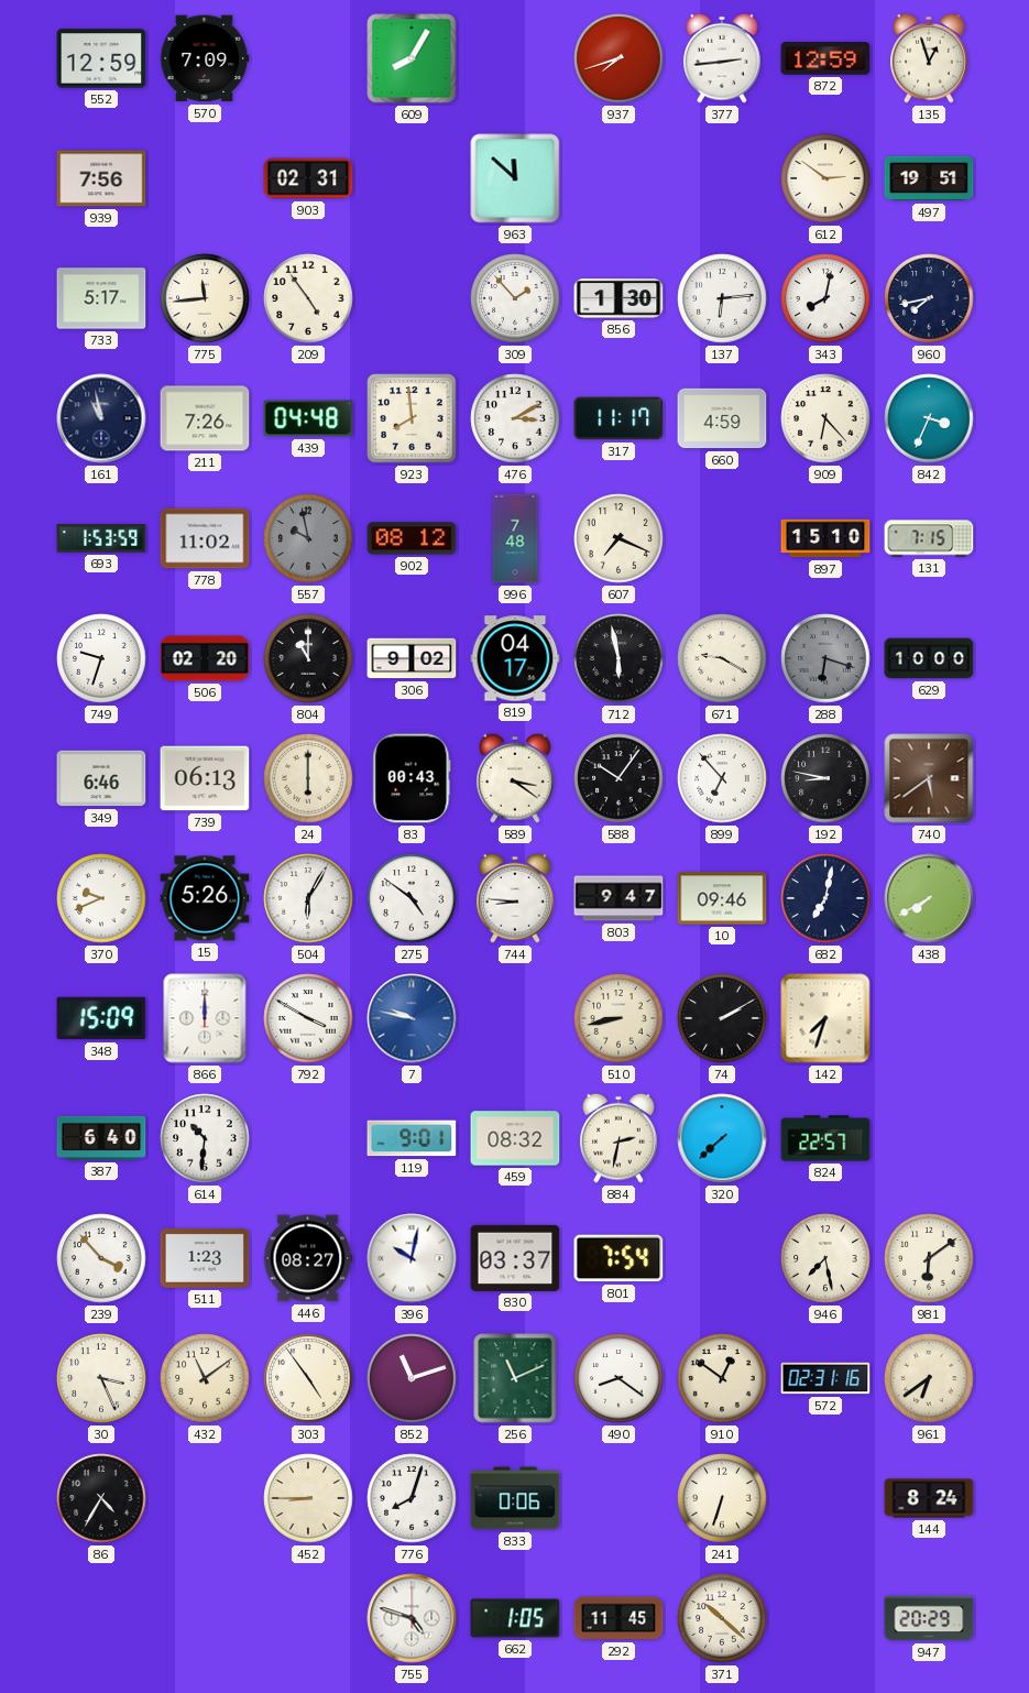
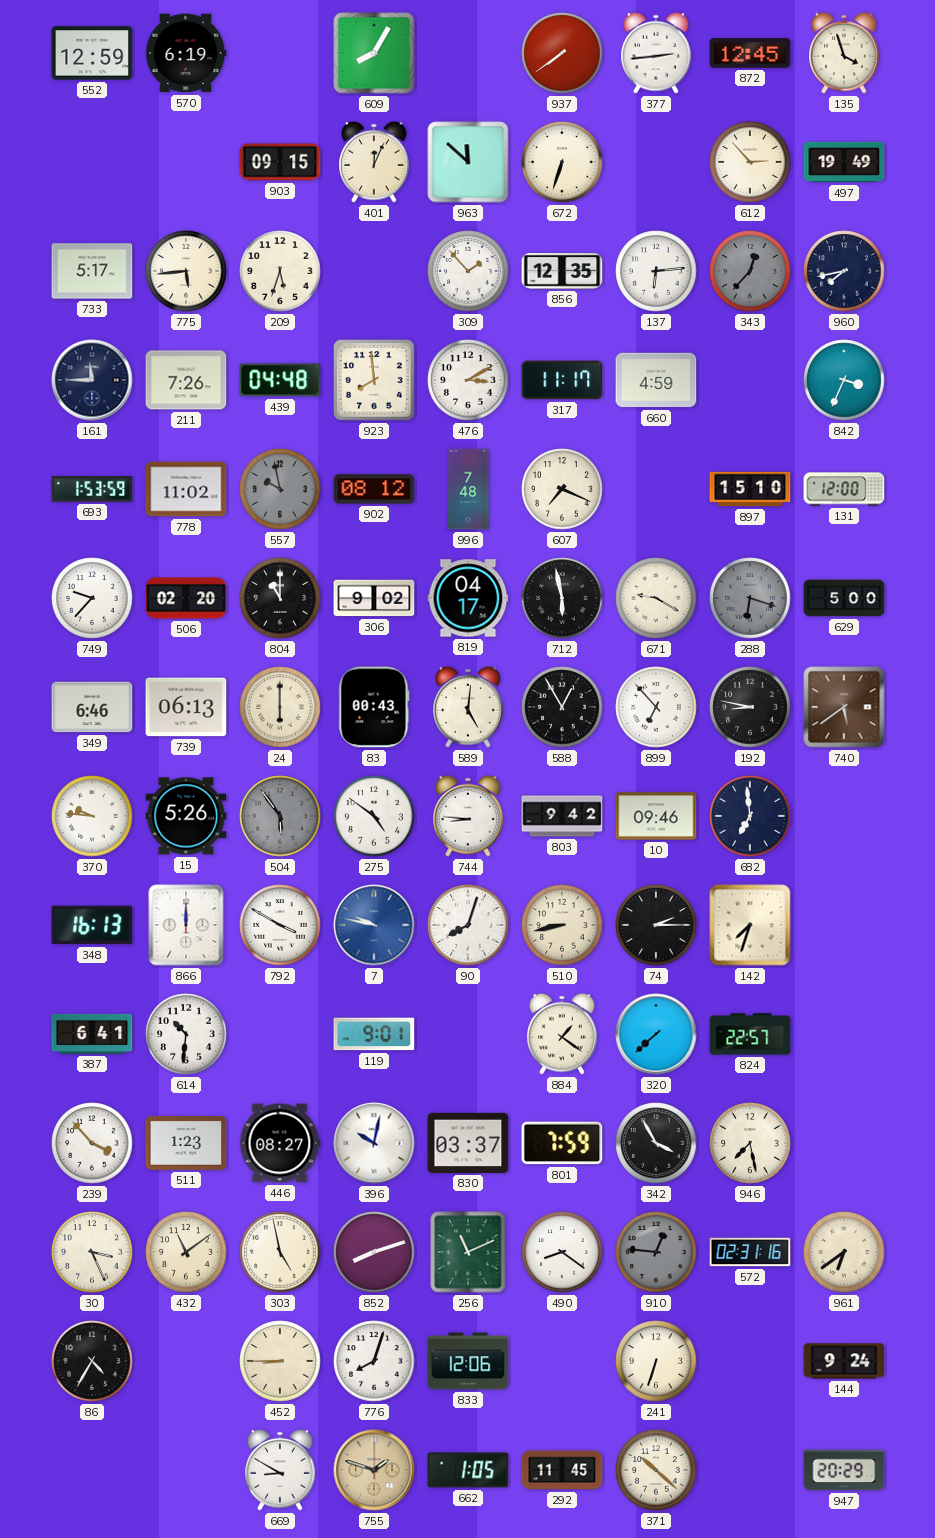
570: 7:09 -> 6:19 (186, 53)
937: 7:42 -> 7:39 (562, 53)
872: 12:59 -> 12:45 (750, 53)
135: 12:57 -> 3:57 (844, 53)
939: 7:56 -> none (101, 178)
903: 02:31 -> 09:15 (280, 162)
401: none -> 12:04 (374, 162)
672: none -> 6:33 (562, 162)
612: 2:51 -> 2:53 (750, 162)
497: 19:51 -> 19:49 (844, 162)
775: 11:44 -> 5:44 (186, 271)
209: 4:54 -> 5:33 (280, 271)
856: 1:30 -> 12:35 (562, 272)
343: 8:02 -> 12:37 (750, 271)
343 dial: white -> grey (750, 271)
161: 10:58 -> 11:45 (92, 380)
909: 6:23 -> none (825, 418)
131: 7:15 -> 12:00 (844, 489)
749: 9:33 -> 9:37 (92, 598)
629: 10:00 -> 5:00 (844, 598)
589: 3:21 -> 5:01 (468, 707)
588: 10:06 -> 12:55 (562, 707)
370: 9:41 -> 9:46 (92, 816)
504: 6:05 -> 5:54 (280, 816)
504 dial: white -> grey (280, 816)
803: 9:47 -> 9:42 (562, 816)
682: 7:02 -> 6:59 (750, 816)
438: 7:40 -> none (929, 898)
348: 15:09 -> 16:13 (92, 925)
90: none -> 8:03 (468, 925)
74: 2:10 -> 2:15 (656, 925)
387: 6:40 -> 6:41 (92, 1034)
459: 08:32 -> none (515, 1138)
884: 2:32 -> 1:21 (562, 1034)
801: 7:54 -> 7:59 (562, 1143)
342: none -> 3:55 (656, 1143)
981: 6:09 -> none (929, 1258)
303: 4:54 -> 4:58 (280, 1252)
852: 11:12 -> 8:12 (374, 1252)
910: 12:51 -> 12:46 (656, 1252)
910 dial: cream -> grey (656, 1252)
833: 0:06 -> 12:06 (468, 1361)
144: 8:24 -> 9:24 (844, 1361)
669: none -> 8:50 (280, 1470)
755: 4:48 -> 1:48 (374, 1470)
755 dial: white -> champagne (374, 1470)
